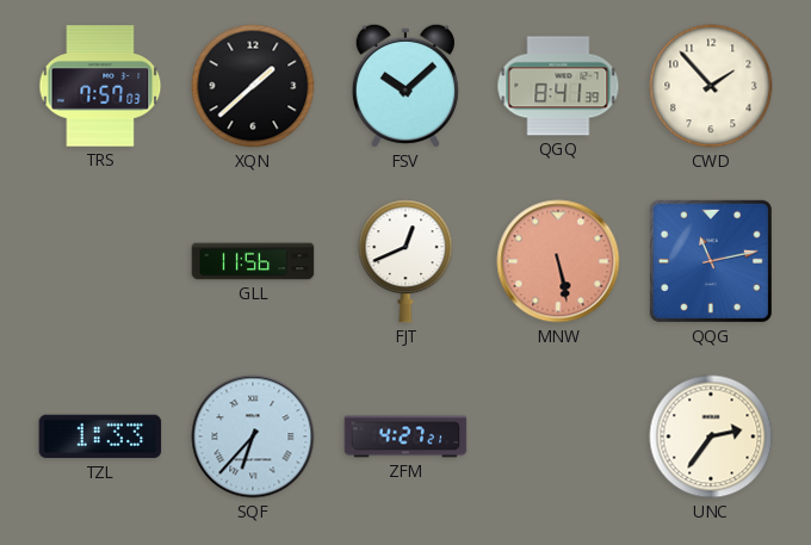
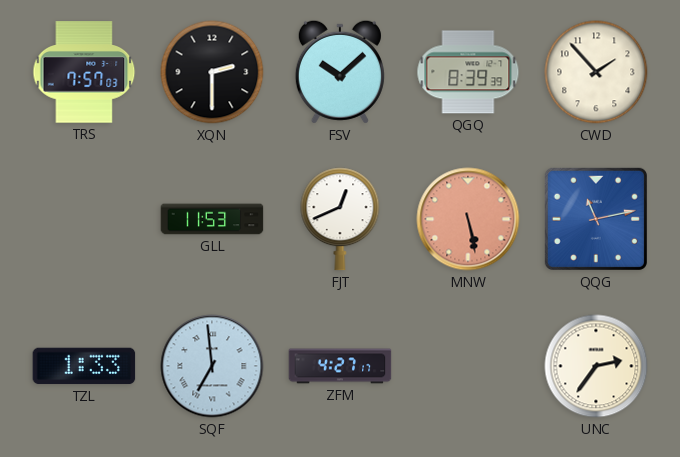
XQN: 1:38 -> 2:30 (212, 72)
QGQ: 8:41 -> 8:39 (468, 72)
GLL: 11:56 -> 11:53 (212, 219)
SQF: 6:37 -> 6:59 (212, 366)
ZFM: 4:27:21 -> 4:27:17 (340, 366)
